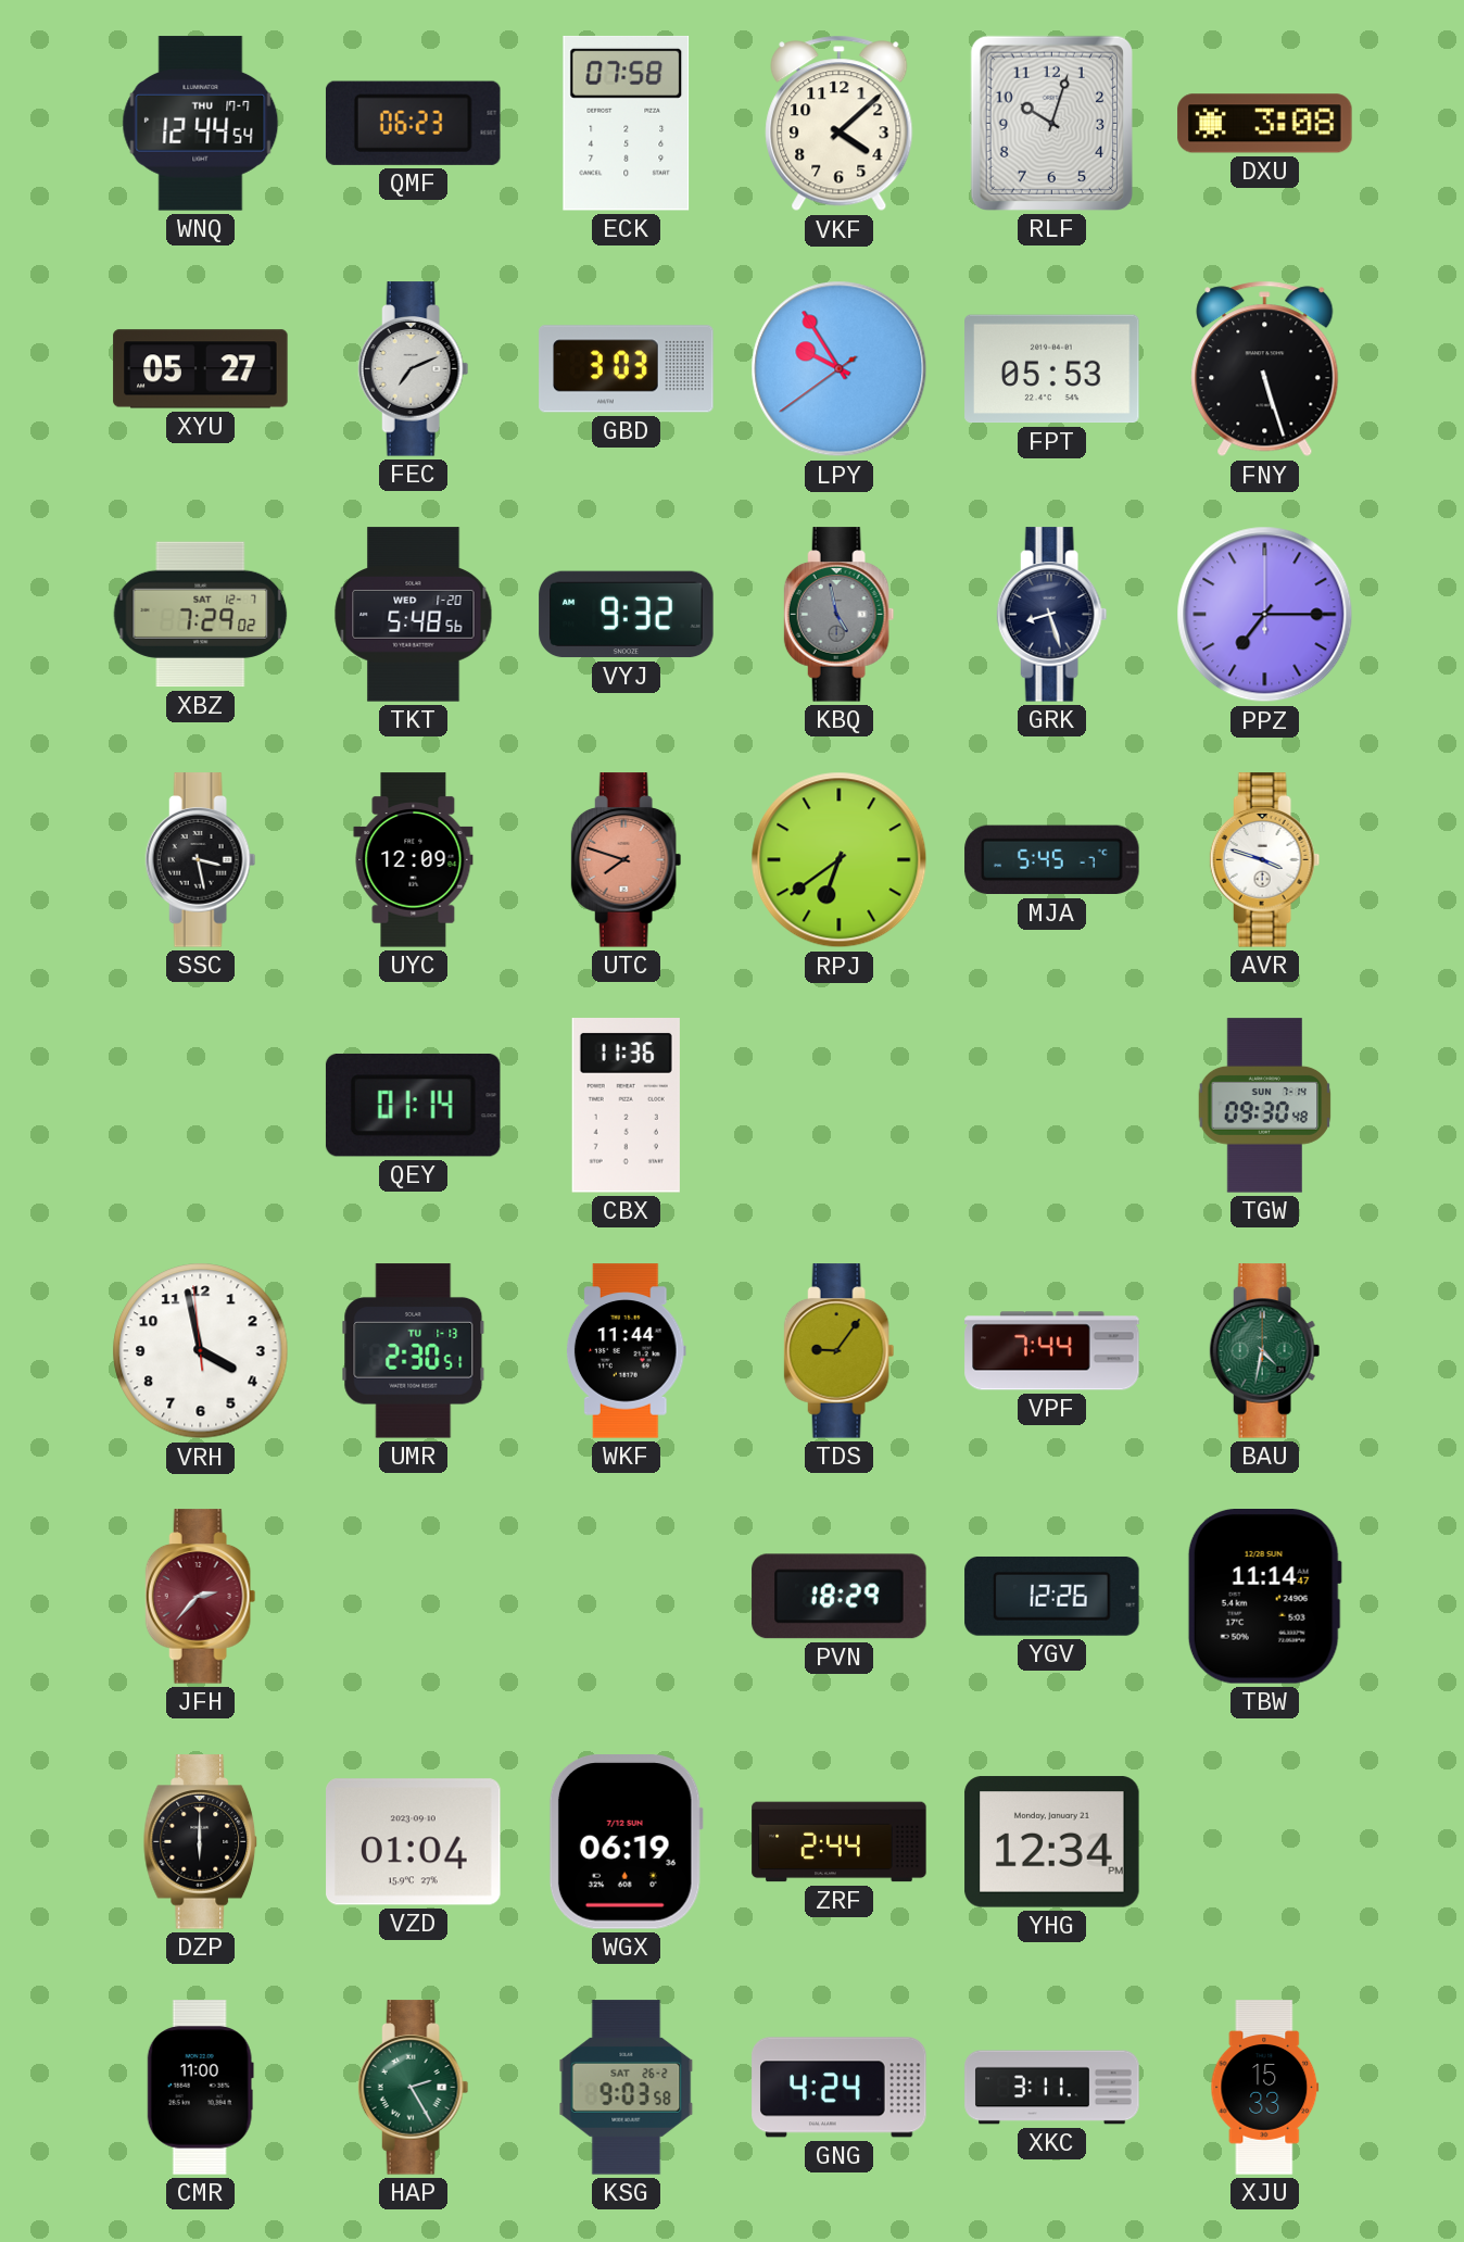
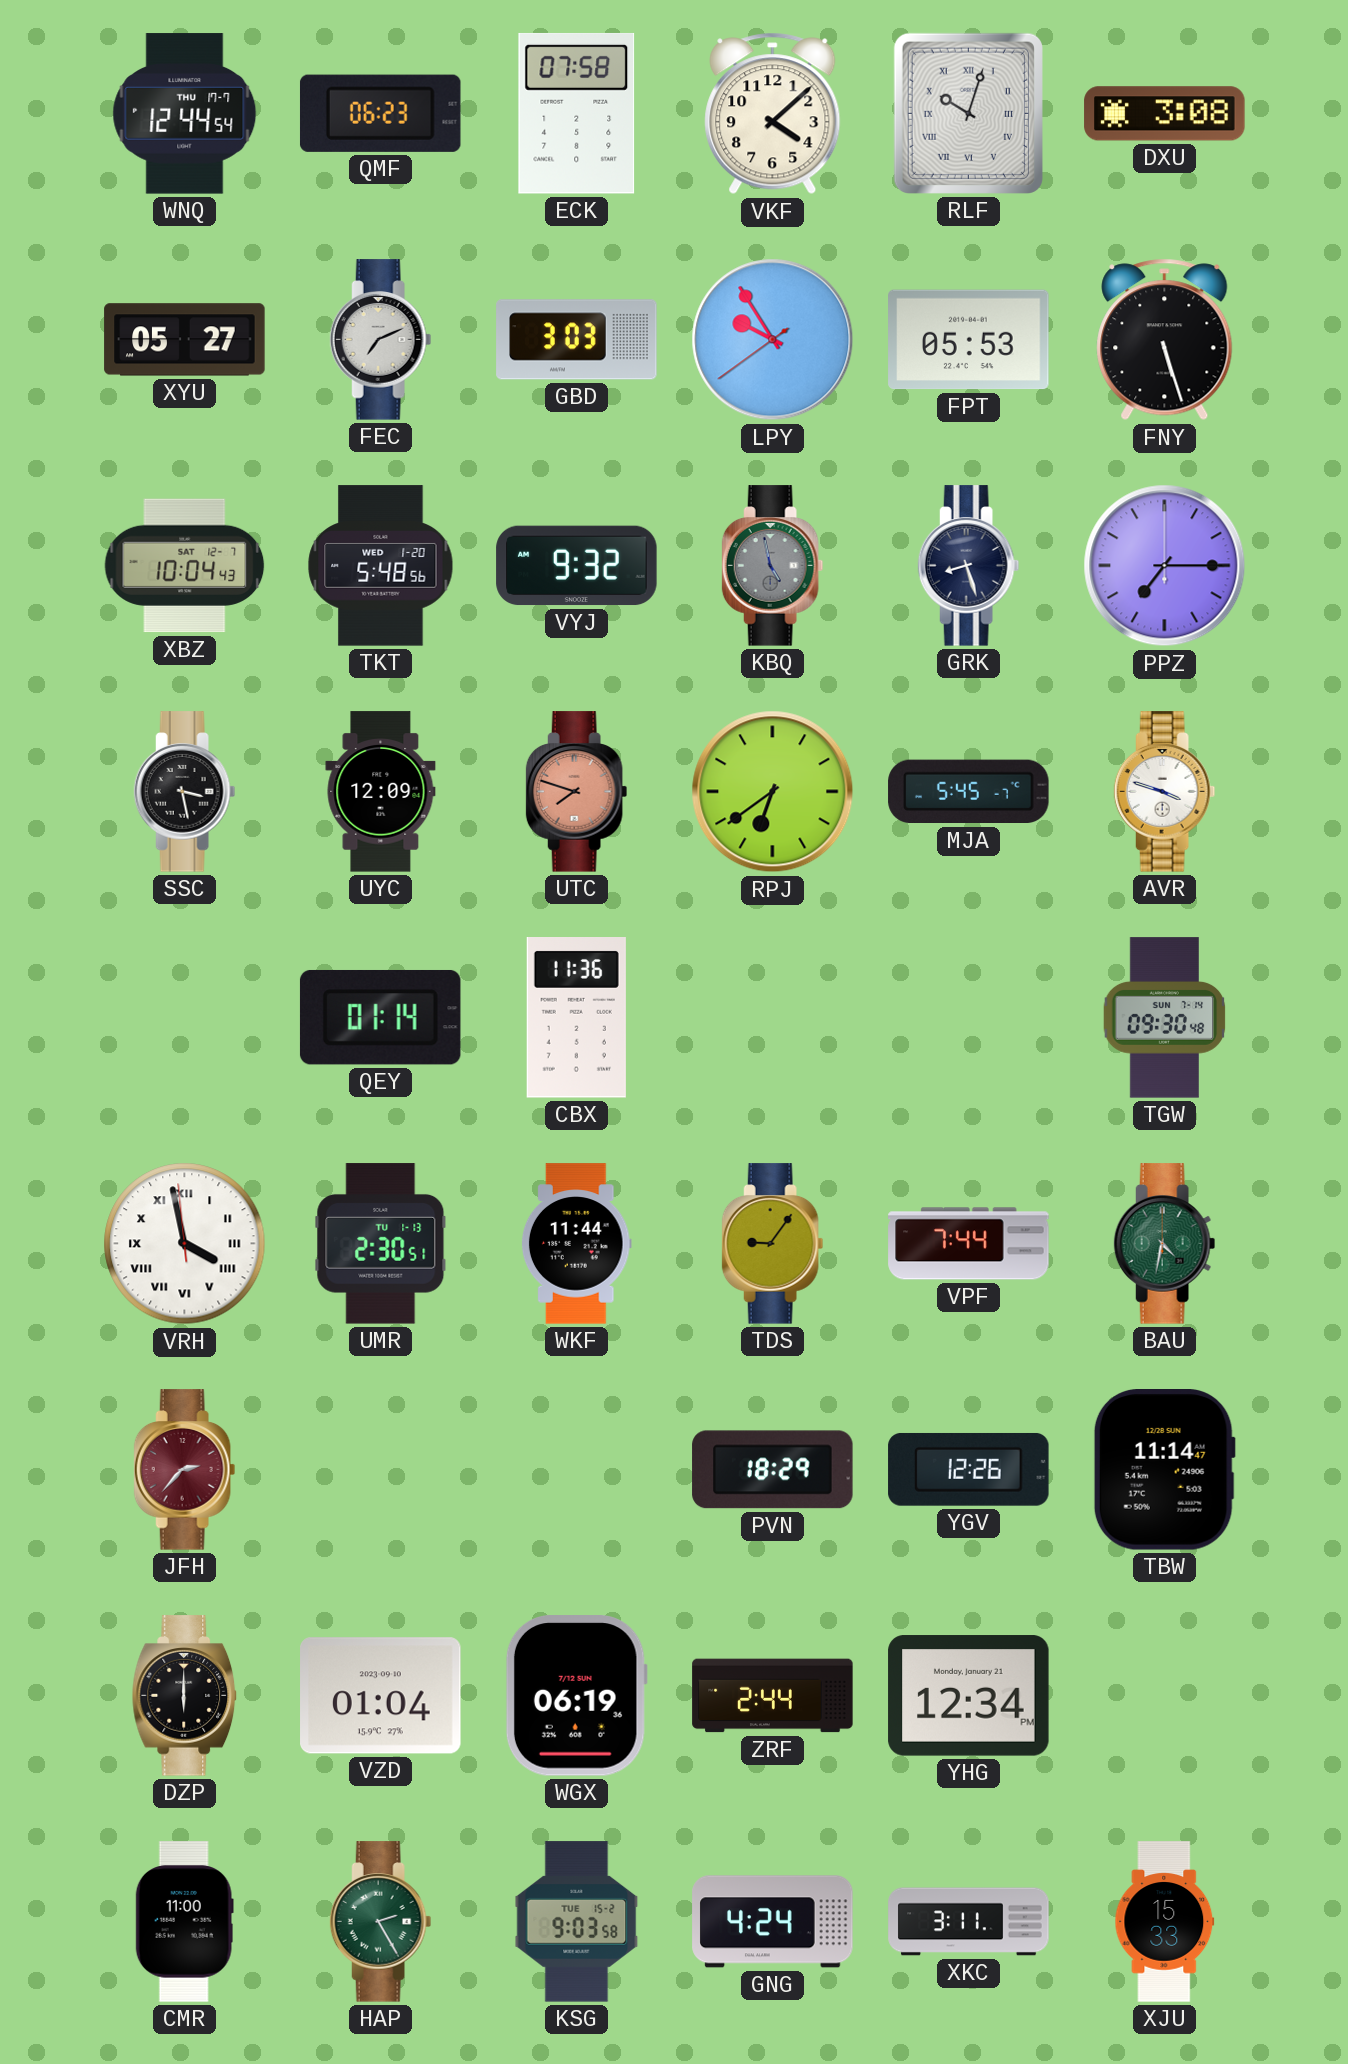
RLF numerals: Arabic -> Roman (968, 113)
XBZ: 7:29 -> 10:04 (185, 566)
VRH numerals: Arabic -> Roman (185, 1244)
KSG date: SAT 26-2 -> TUE 15-2 (577, 1922)
